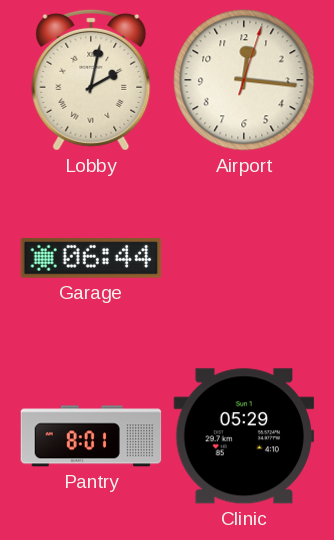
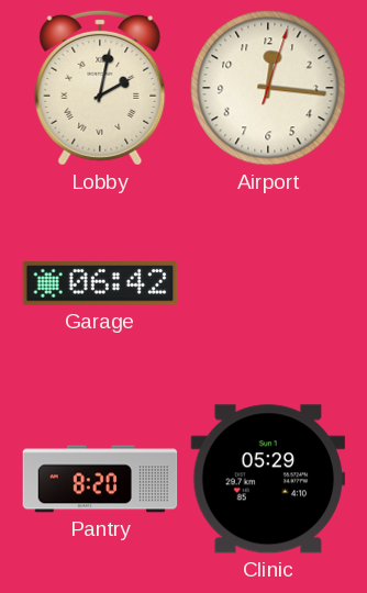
Garage: 06:44 -> 06:42 (100, 283)
Pantry: 8:01 -> 8:20 (100, 479)
